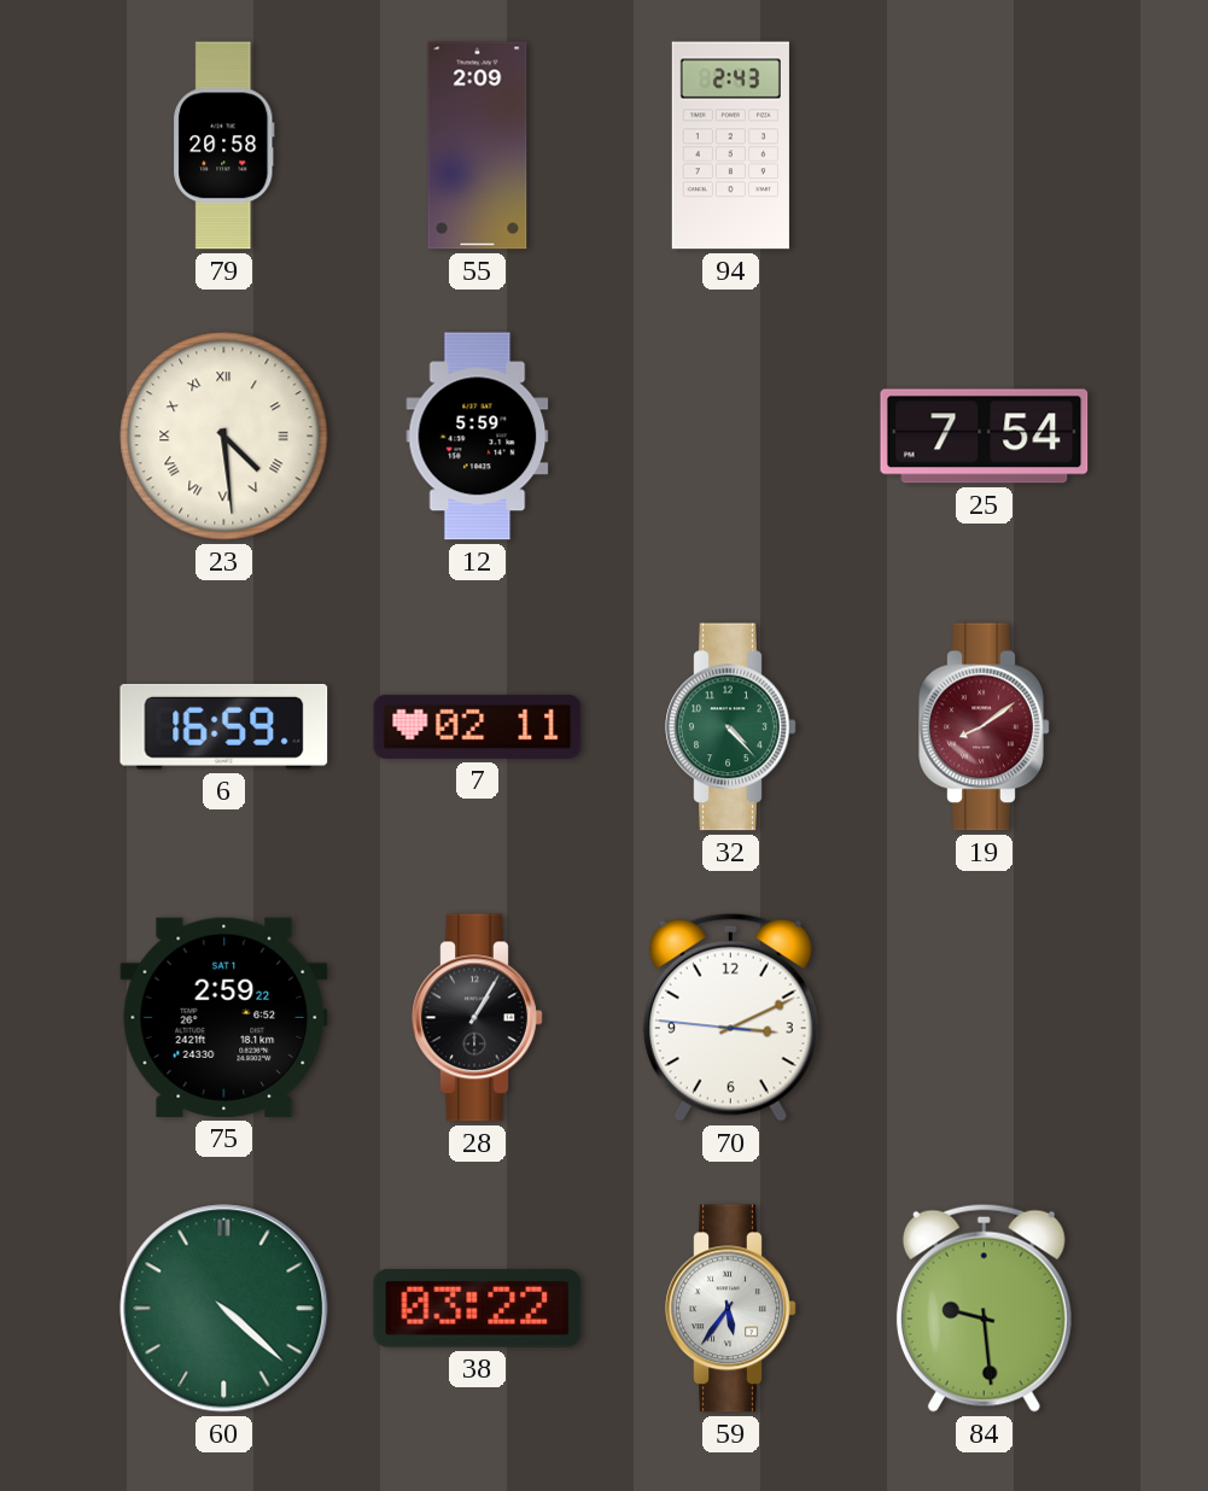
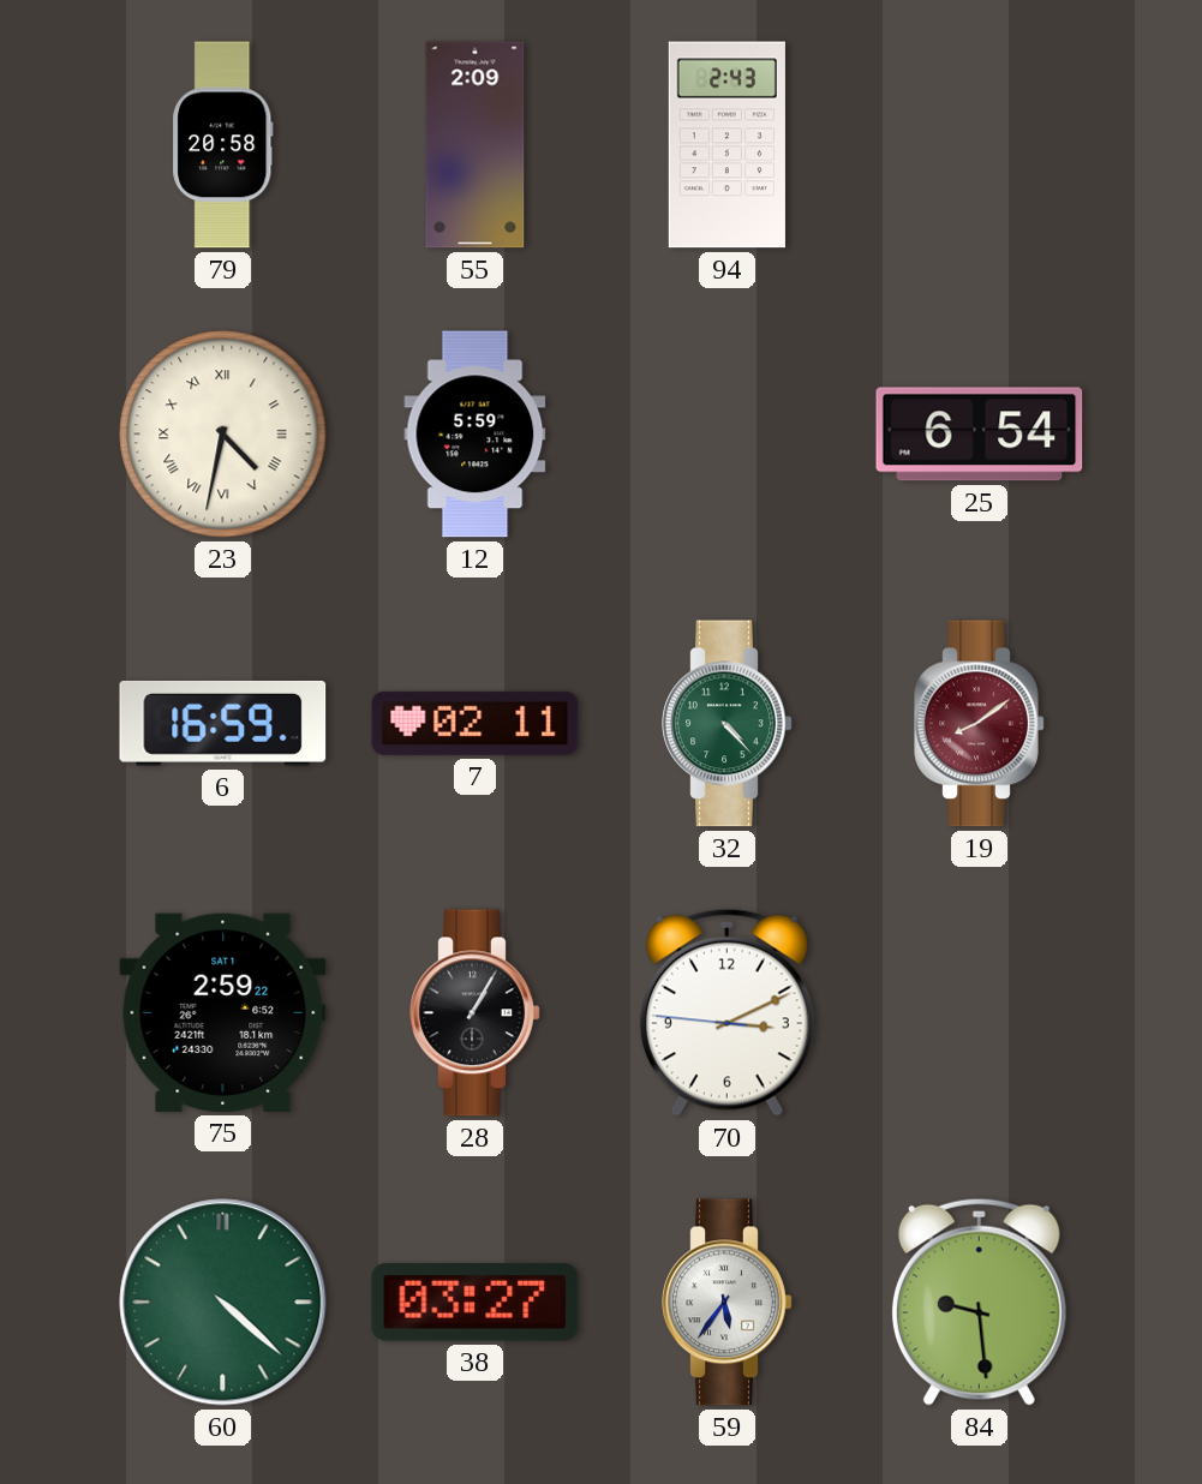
23: 4:29 -> 4:32 (223, 435)
25: 7:54 -> 6:54 (980, 435)
38: 03:22 -> 03:27 (476, 1302)
